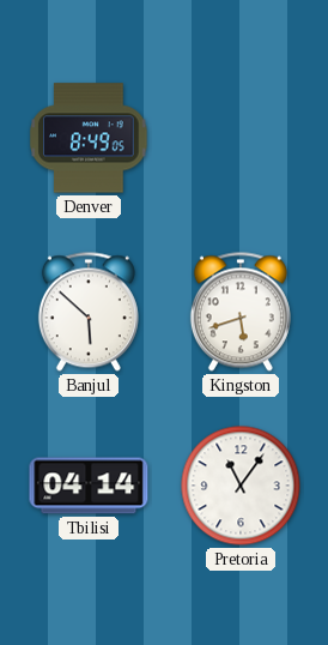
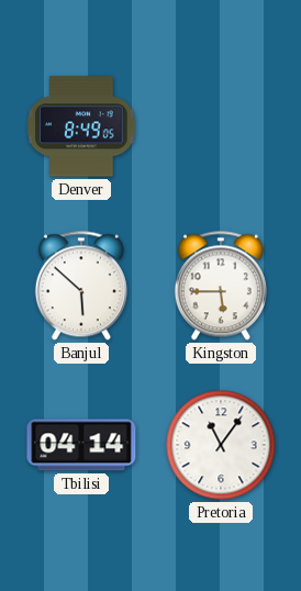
Kingston: 5:42 -> 5:45 (221, 286)
